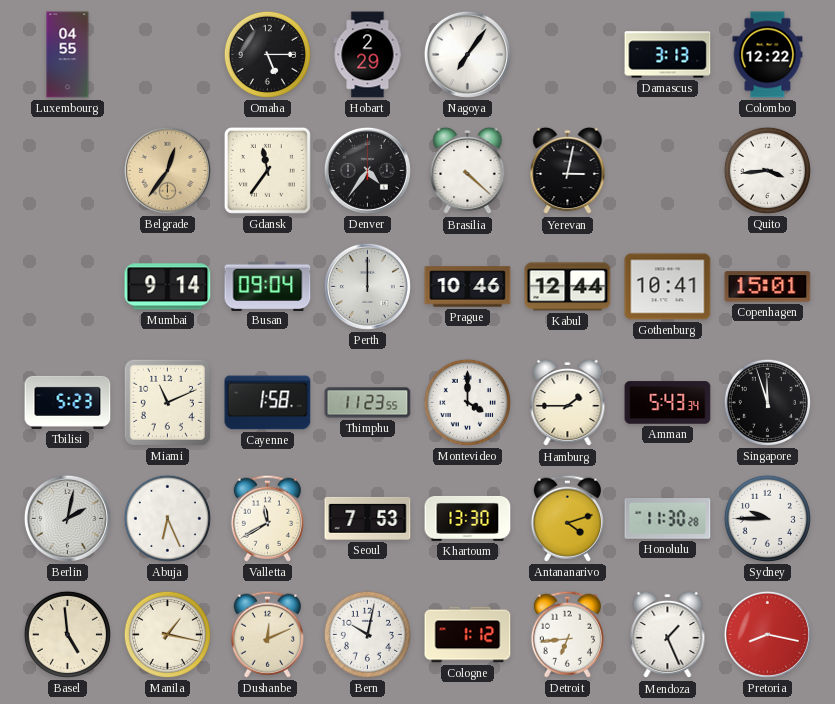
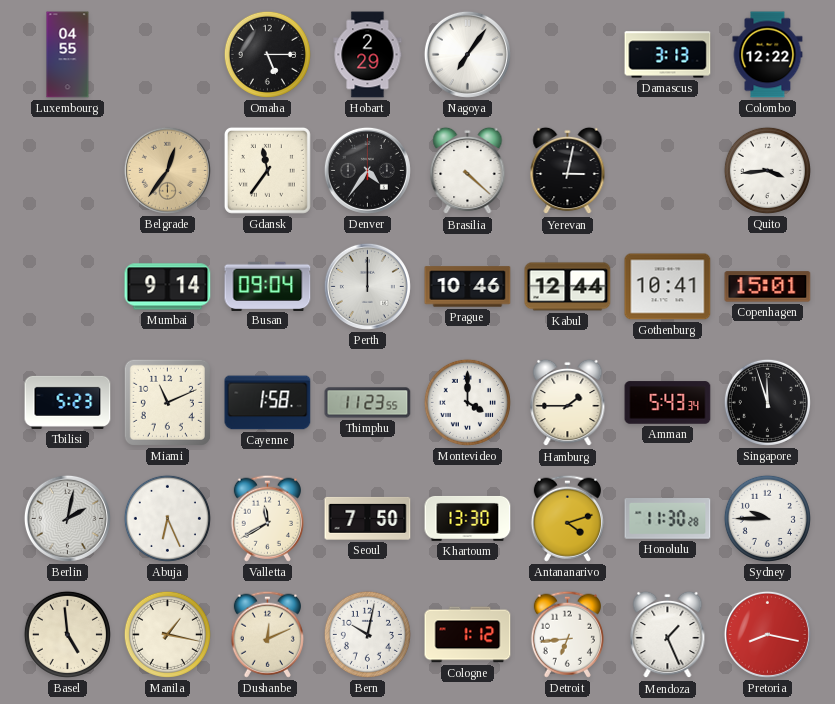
Seoul: 7:53 -> 7:50 (368, 518)
